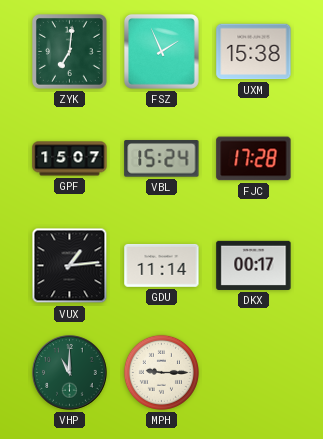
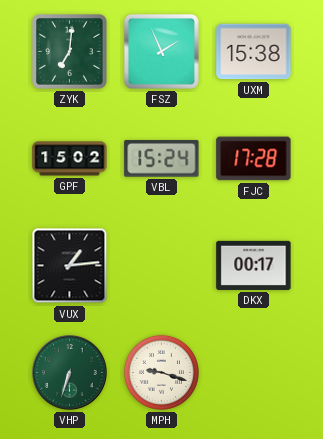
GPF: 15:07 -> 15:02 (70, 159)
GDU: 11:14 -> none (162, 266)
VHP: 11:00 -> 6:33 (70, 373)
MPH: 9:15 -> 9:18 (161, 372)
